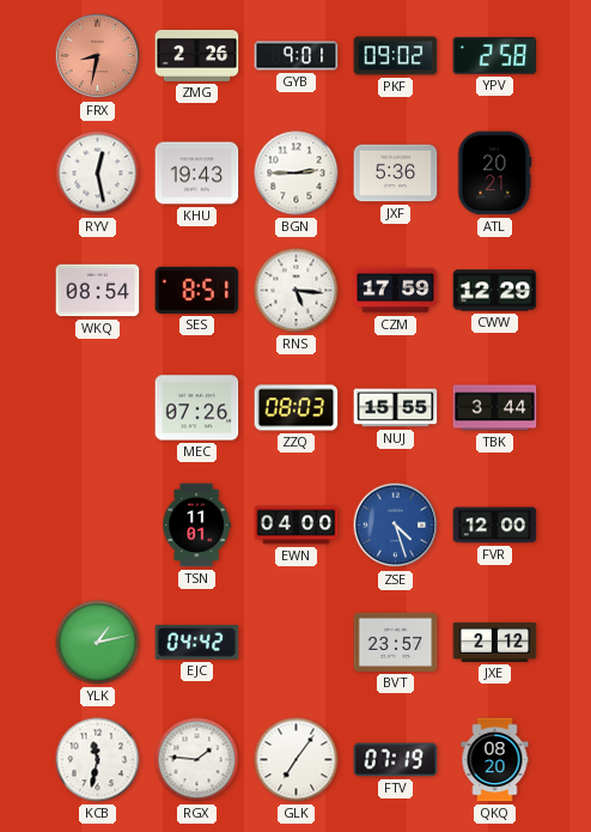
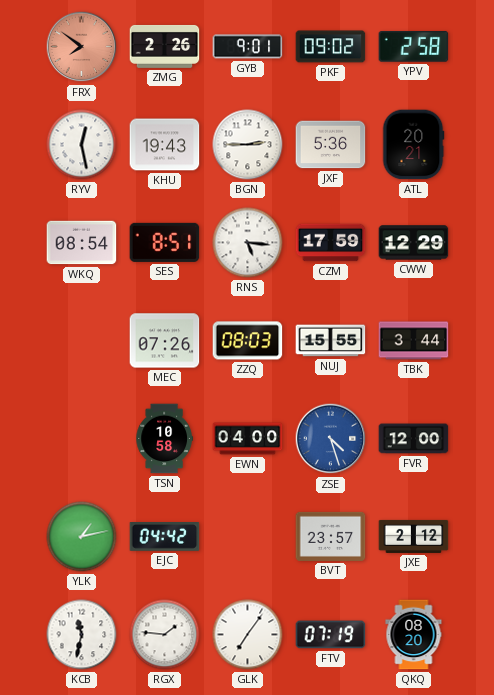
FRX: 8:32 -> 7:51 (82, 47)
TSN: 11:01 -> 10:58 (164, 439)
